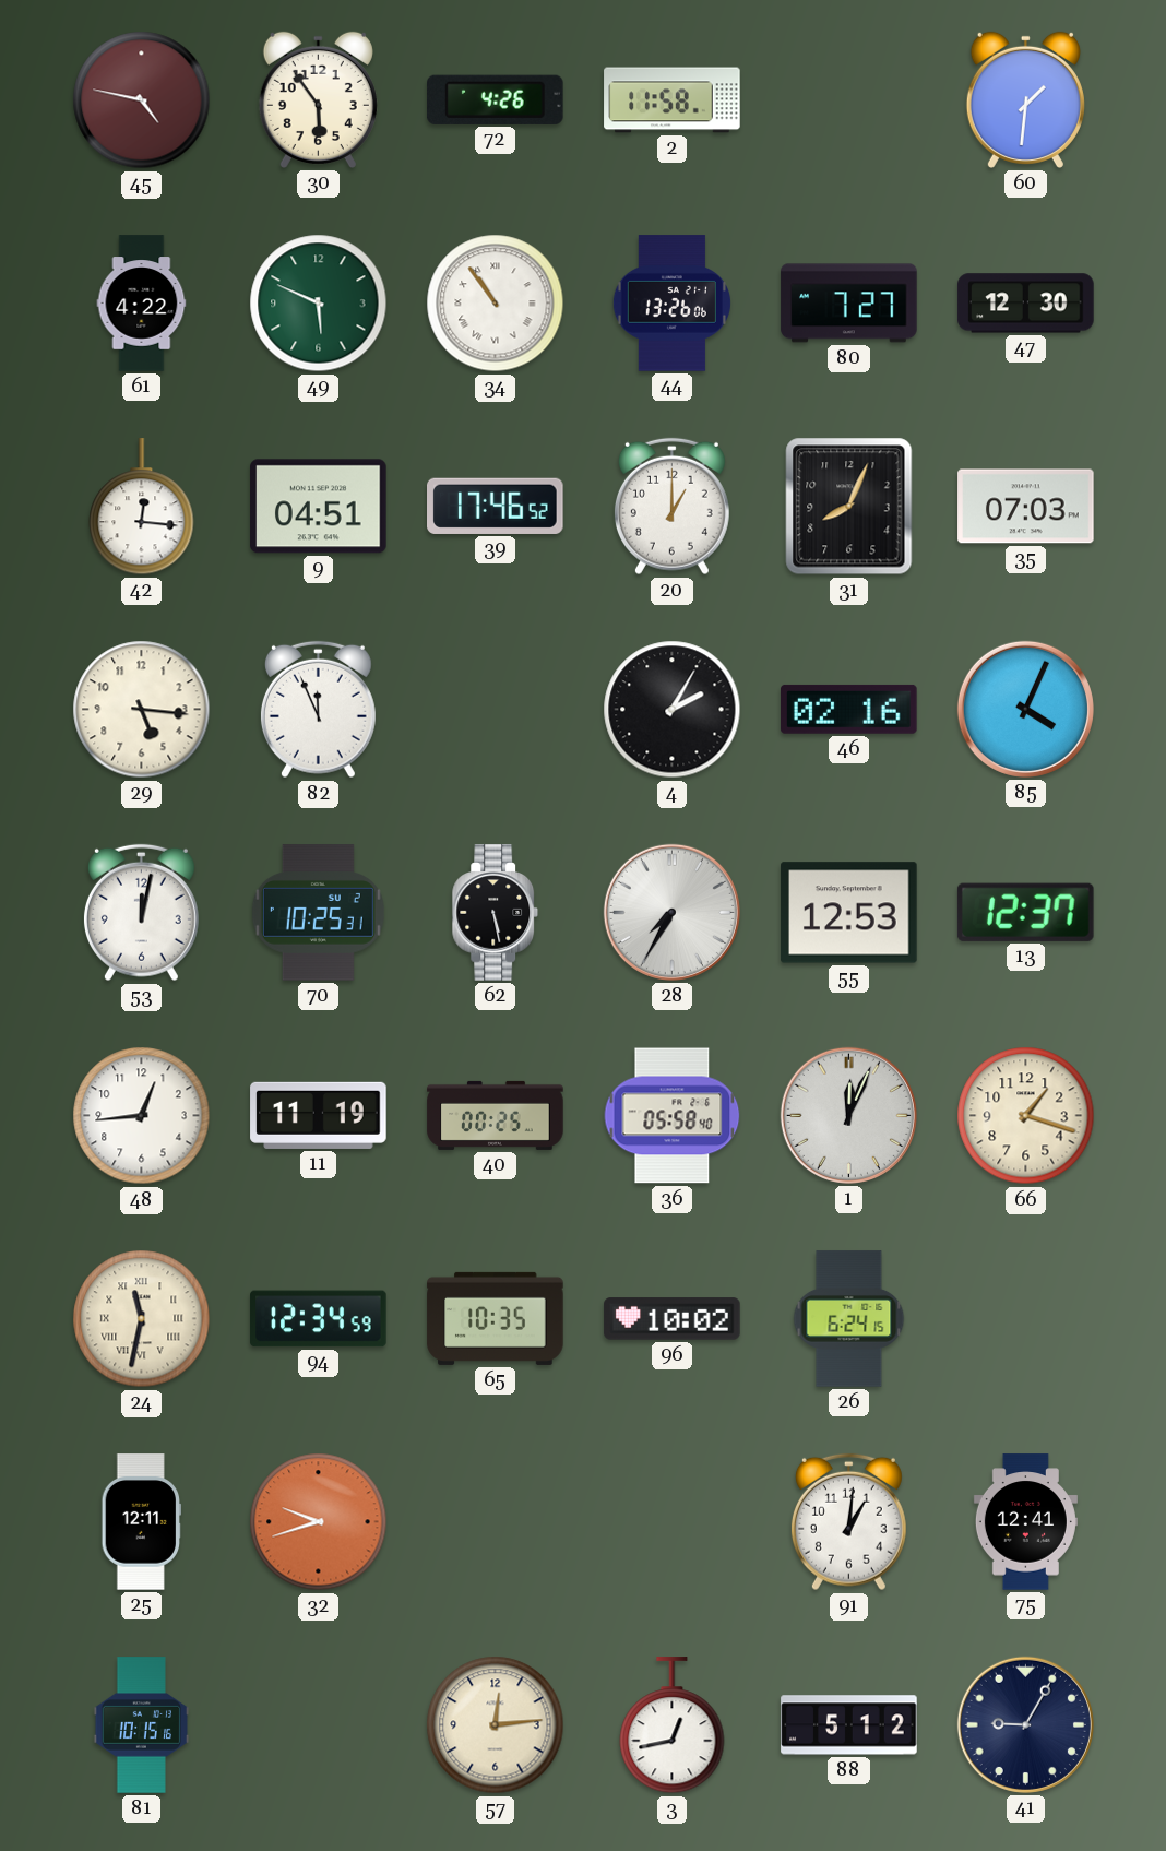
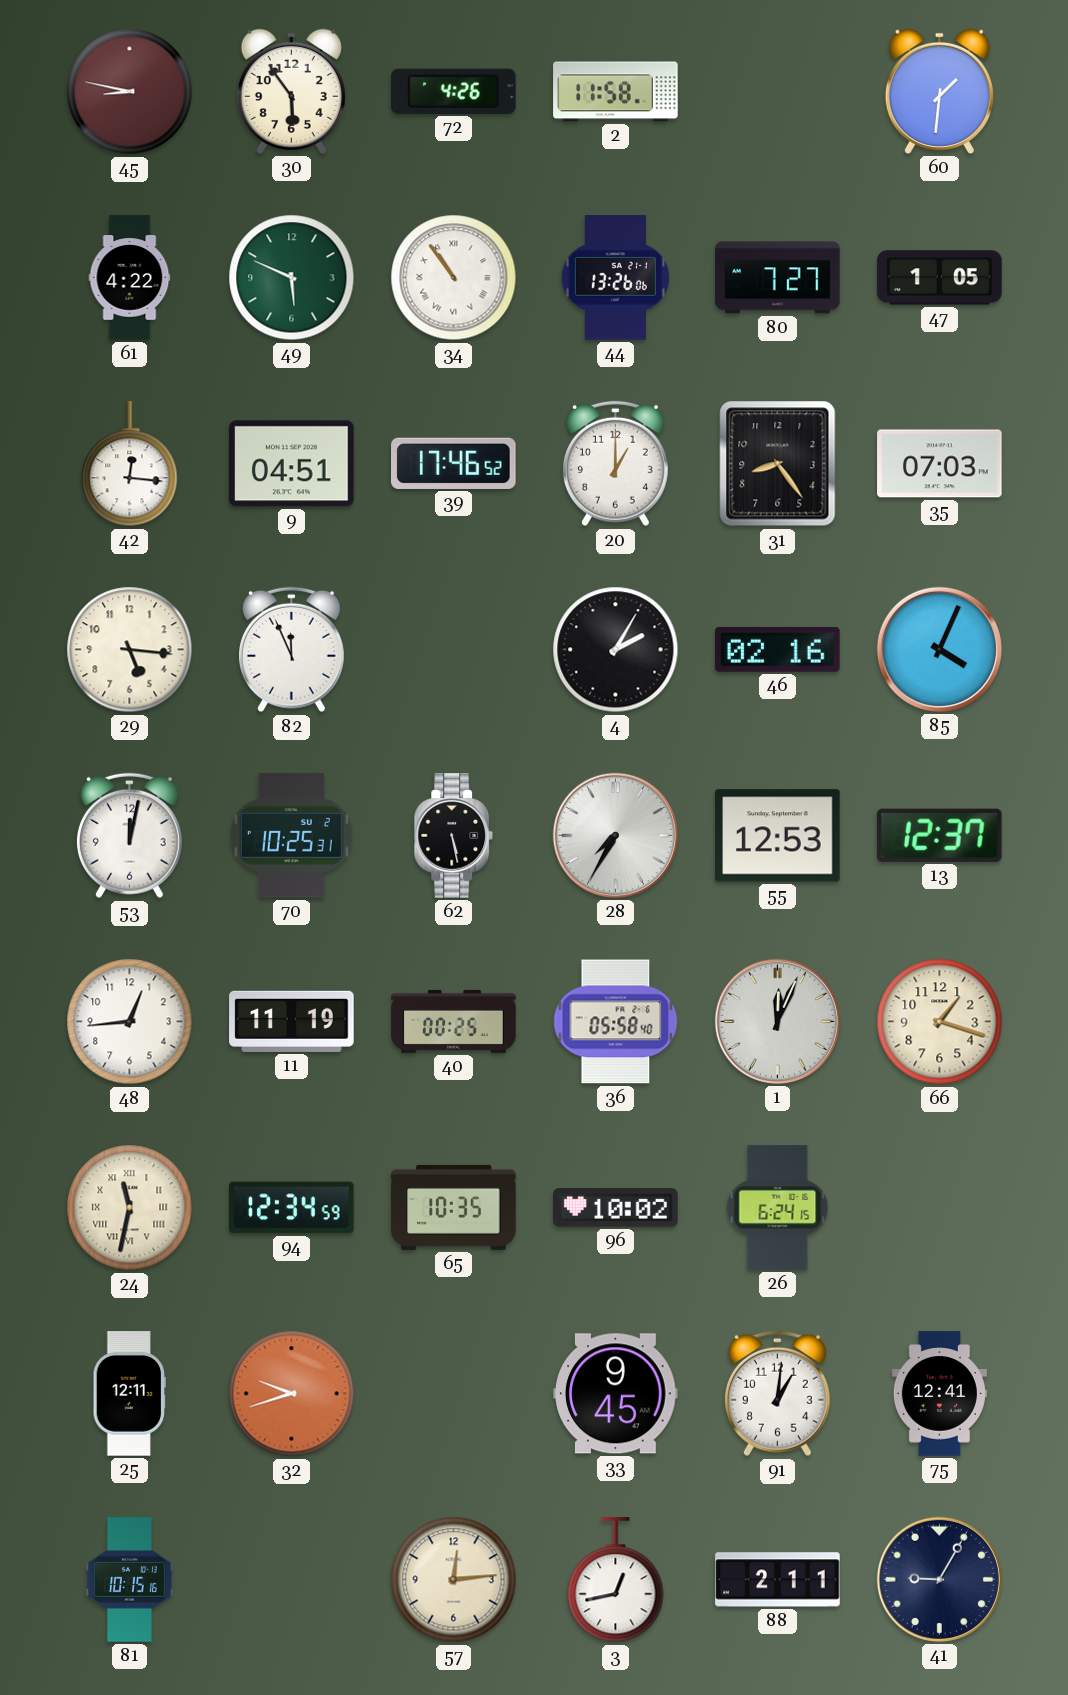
45: 4:47 -> 8:47 (130, 92)
47: 12:30 -> 1:05 (940, 278)
31: 8:04 -> 8:24 (778, 464)
33: none -> 9:45 (616, 1394)
88: 5:12 -> 2:11 (778, 1580)
